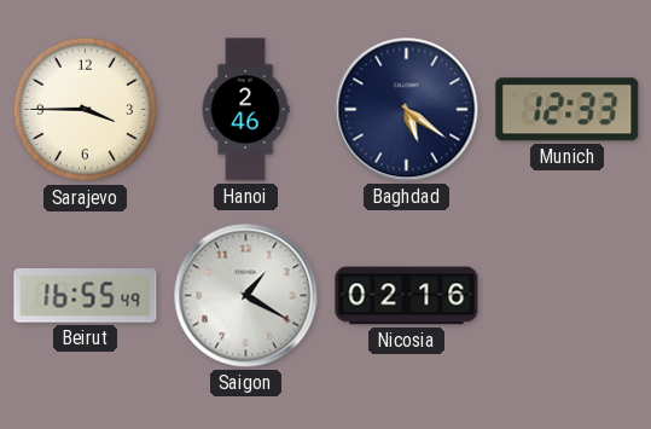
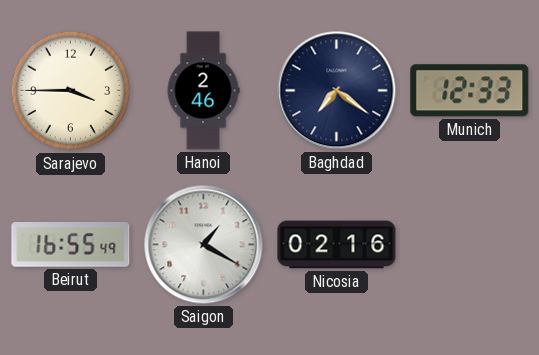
Baghdad: 5:21 -> 7:21 (337, 91)
